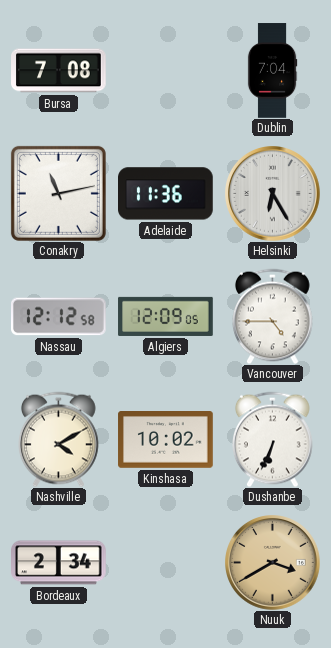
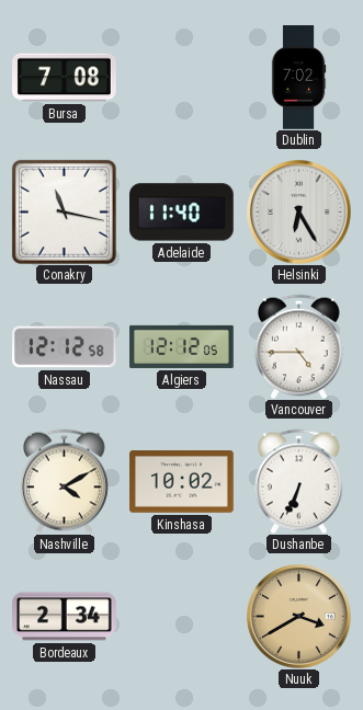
Dublin: 7:04 -> 7:02 (298, 78)
Conakry: 11:13 -> 11:17 (64, 211)
Adelaide: 11:36 -> 11:40 (182, 213)
Algiers: 12:09 -> 12:12 (182, 346)
